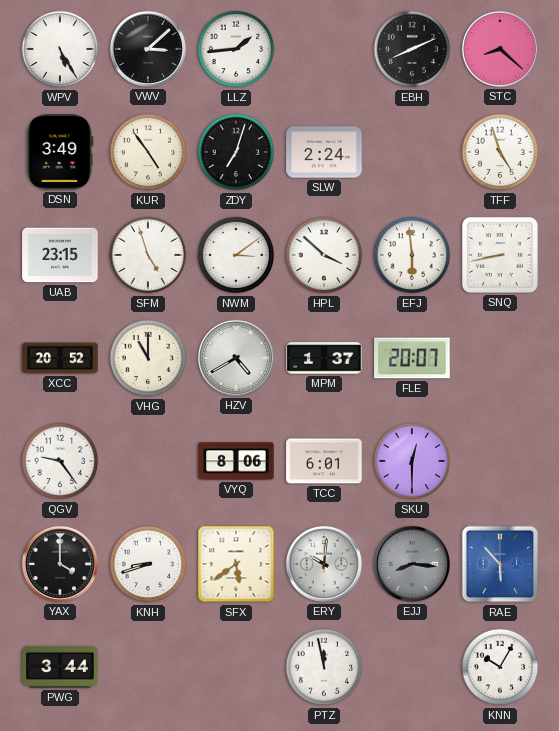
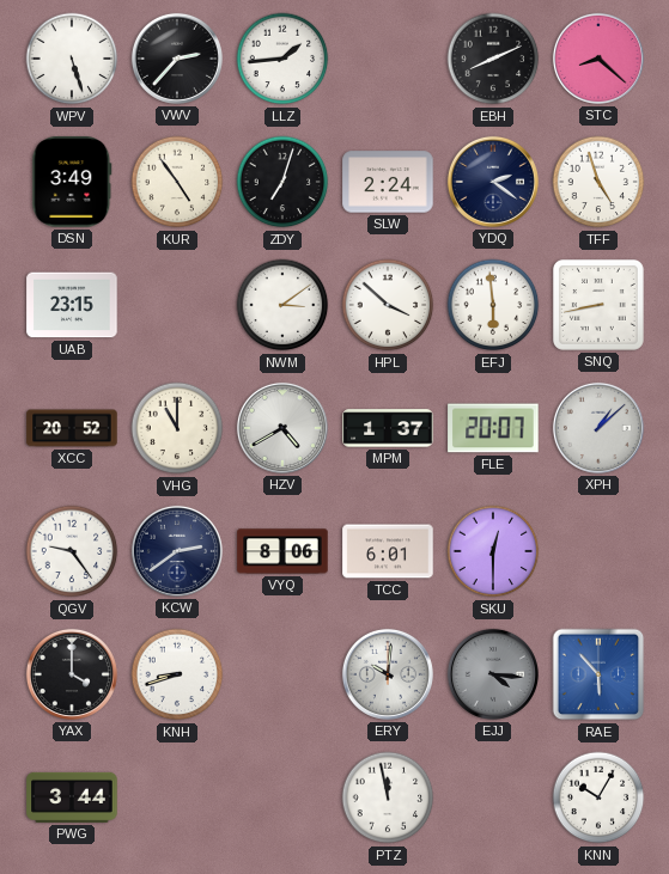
WPV: 5:25 -> 5:27 (72, 59)
VWV: 3:08 -> 2:37 (177, 59)
YDQ: none -> 2:21 (493, 182)
SFM: 4:57 -> none (148, 255)
XPH: none -> 1:08 (598, 428)
KCW: none -> 2:39 (177, 551)
SFX: 5:39 -> none (236, 564)
EJJ: 8:16 -> 4:16 (493, 674)
